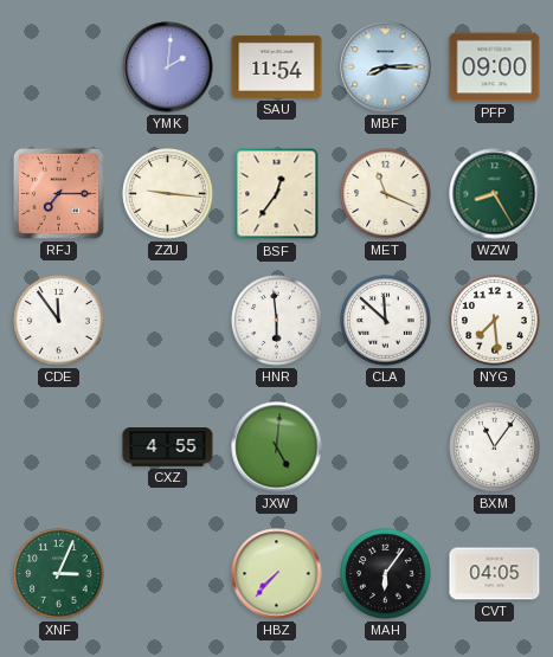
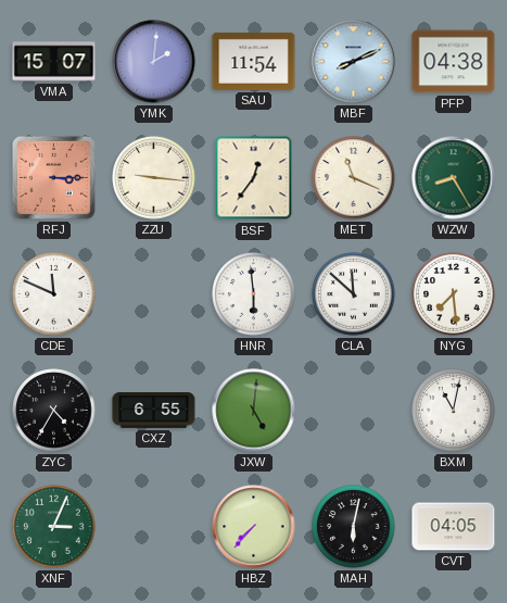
VMA: none -> 15:07 (54, 62)
MBF: 8:15 -> 8:11 (354, 62)
PFP: 09:00 -> 04:38 (454, 62)
RFJ: 7:15 -> 3:15 (53, 177)
CDE: 11:54 -> 11:49 (54, 294)
ZYC: none -> 4:35 (54, 411)
CXZ: 4:55 -> 6:55 (154, 411)
BXM: 11:06 -> 11:02 (454, 411)
MAH: 6:06 -> 6:02 (354, 527)
